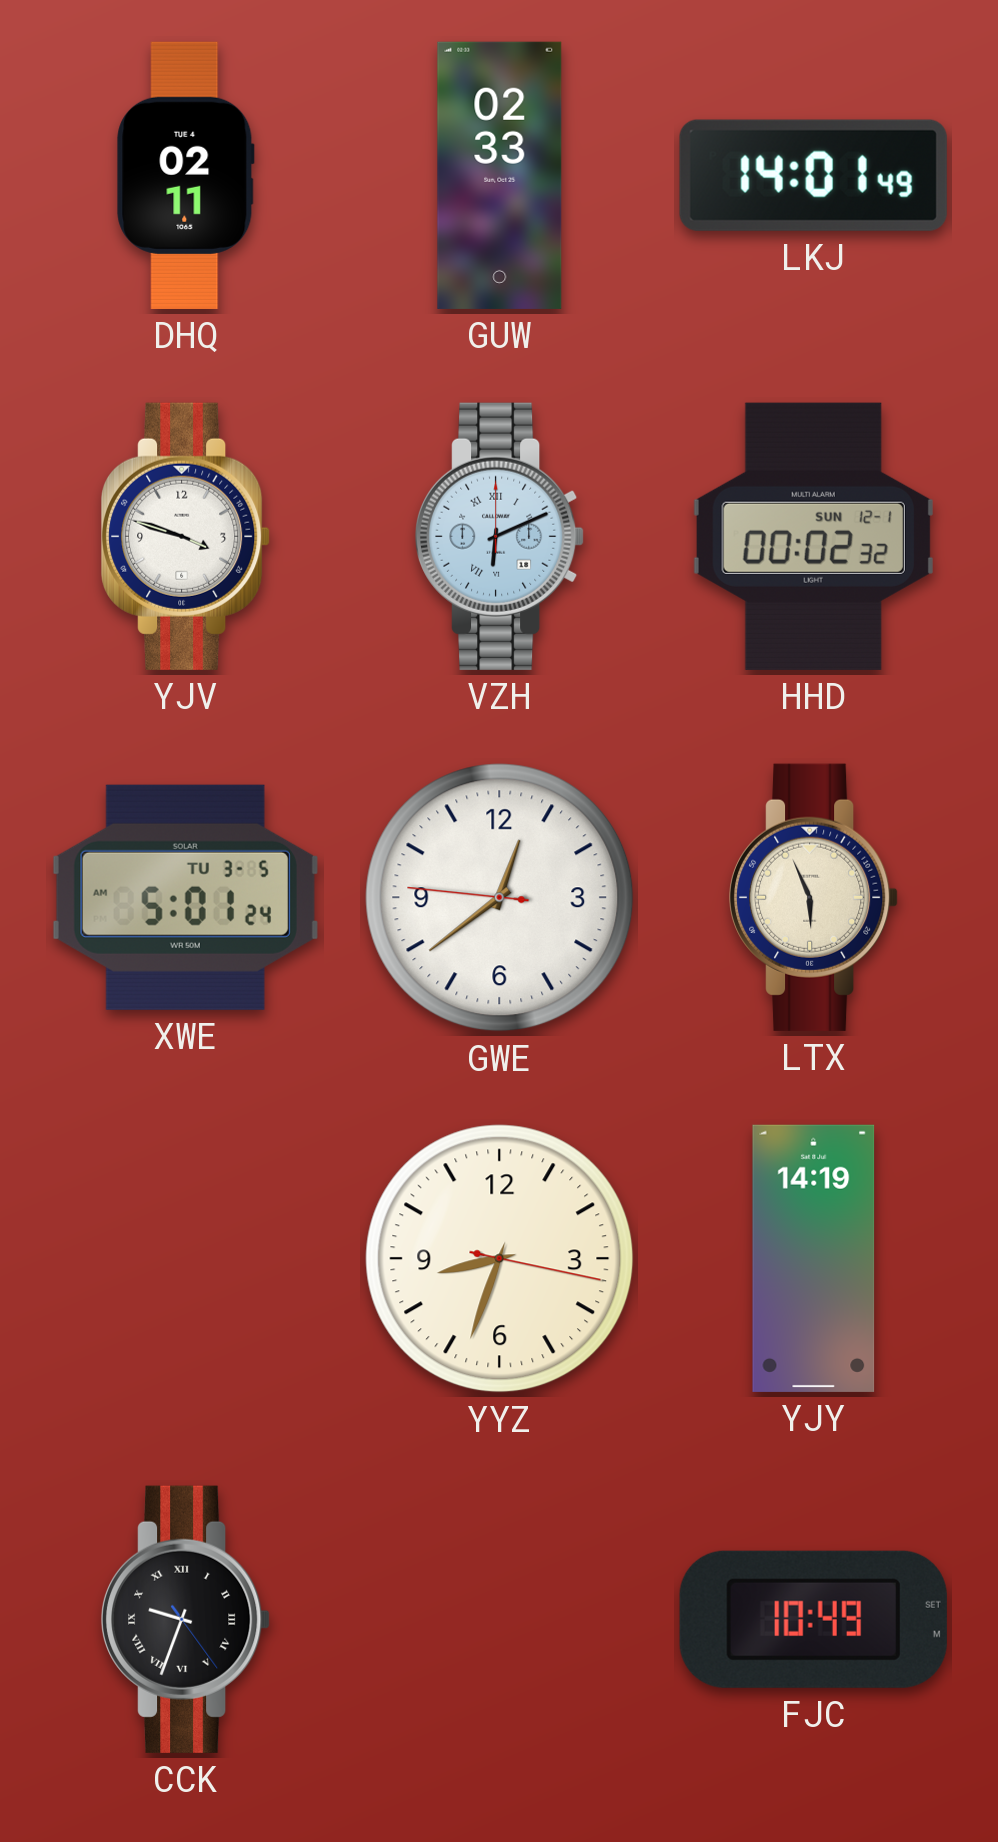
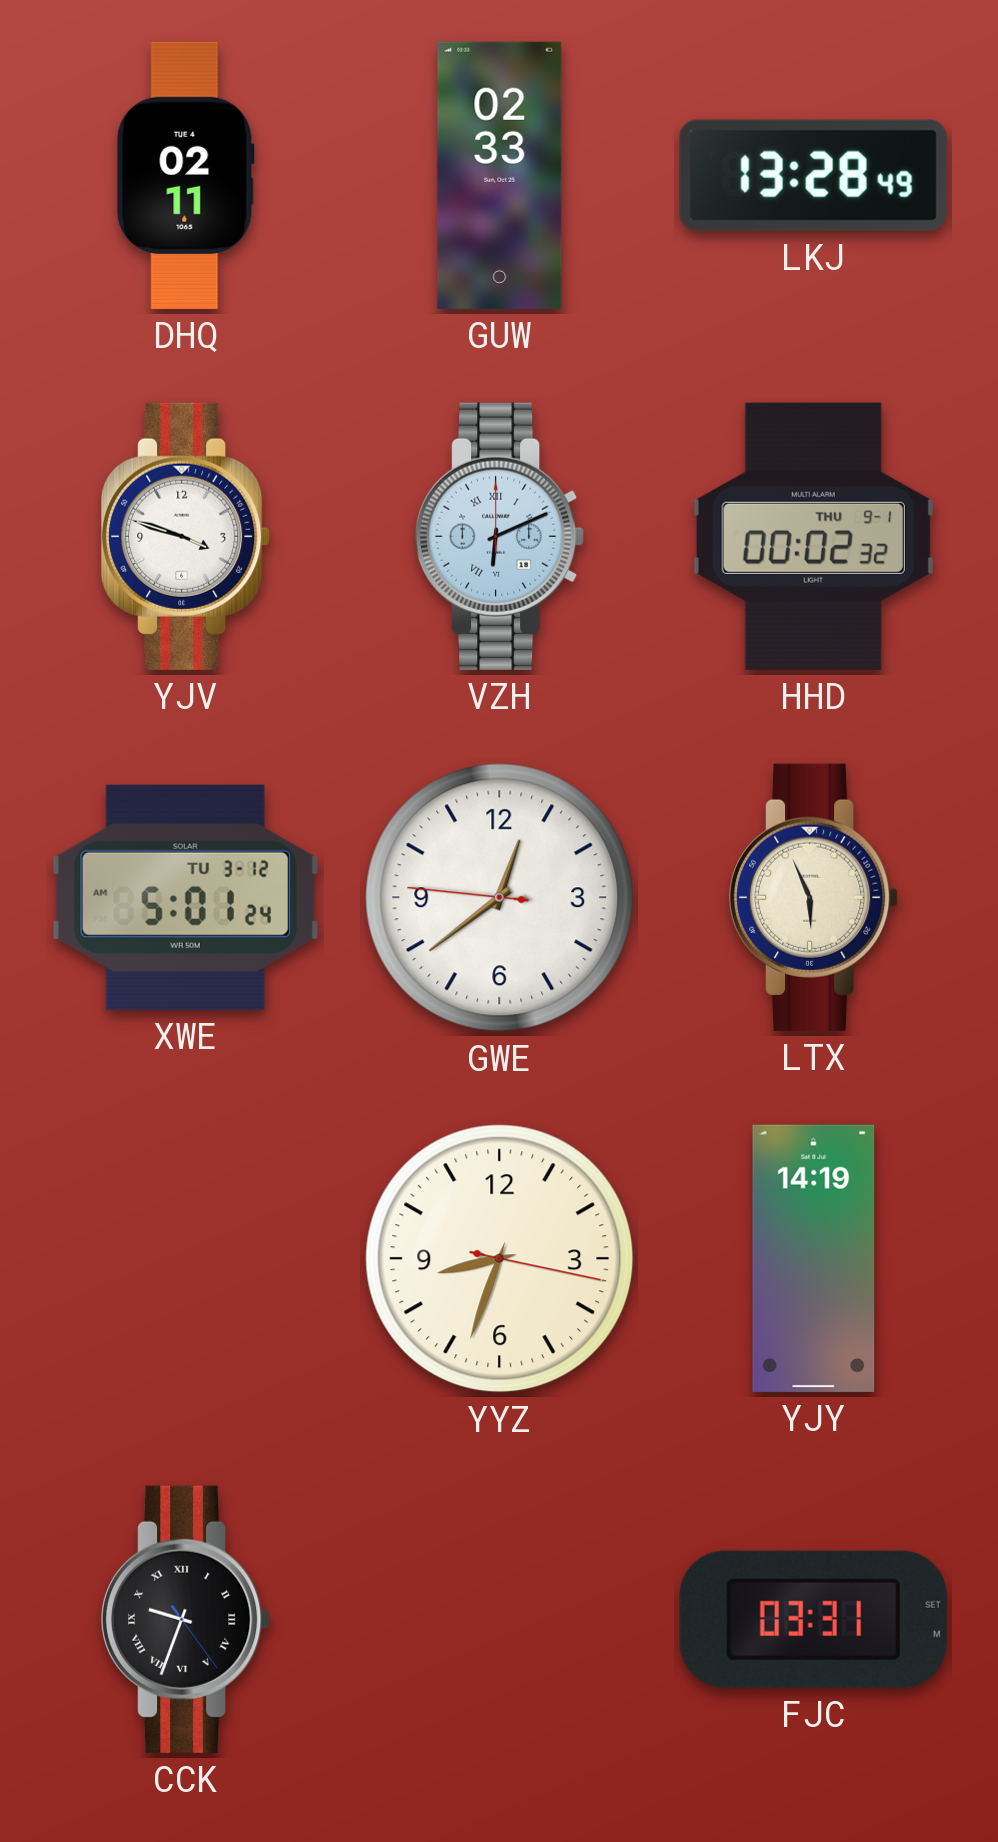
LKJ: 14:01 -> 13:28 (813, 175)
HHD date: SUN 12-1 -> THU 9-1 (813, 536)
XWE date: TU 3-5 -> TU 3-12 (185, 897)
FJC: 10:49 -> 03:31 (813, 1619)
